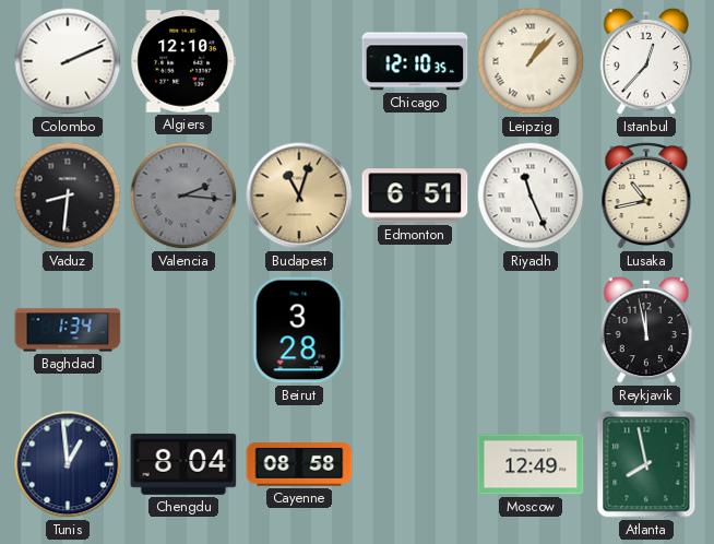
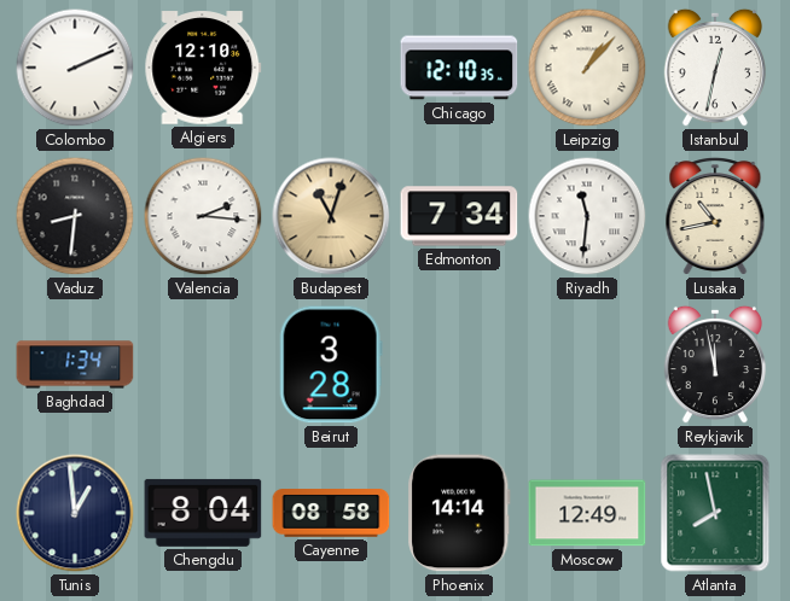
Istanbul: 12:37 -> 12:32 (715, 68)
Valencia dial: grey -> white (203, 216)
Edmonton: 6:51 -> 7:34 (459, 216)
Riyadh: 11:26 -> 11:31 (587, 216)
Phoenix: none -> 14:14 (459, 513)
